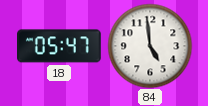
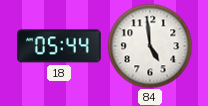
18: 05:47 -> 05:44 (60, 46)
